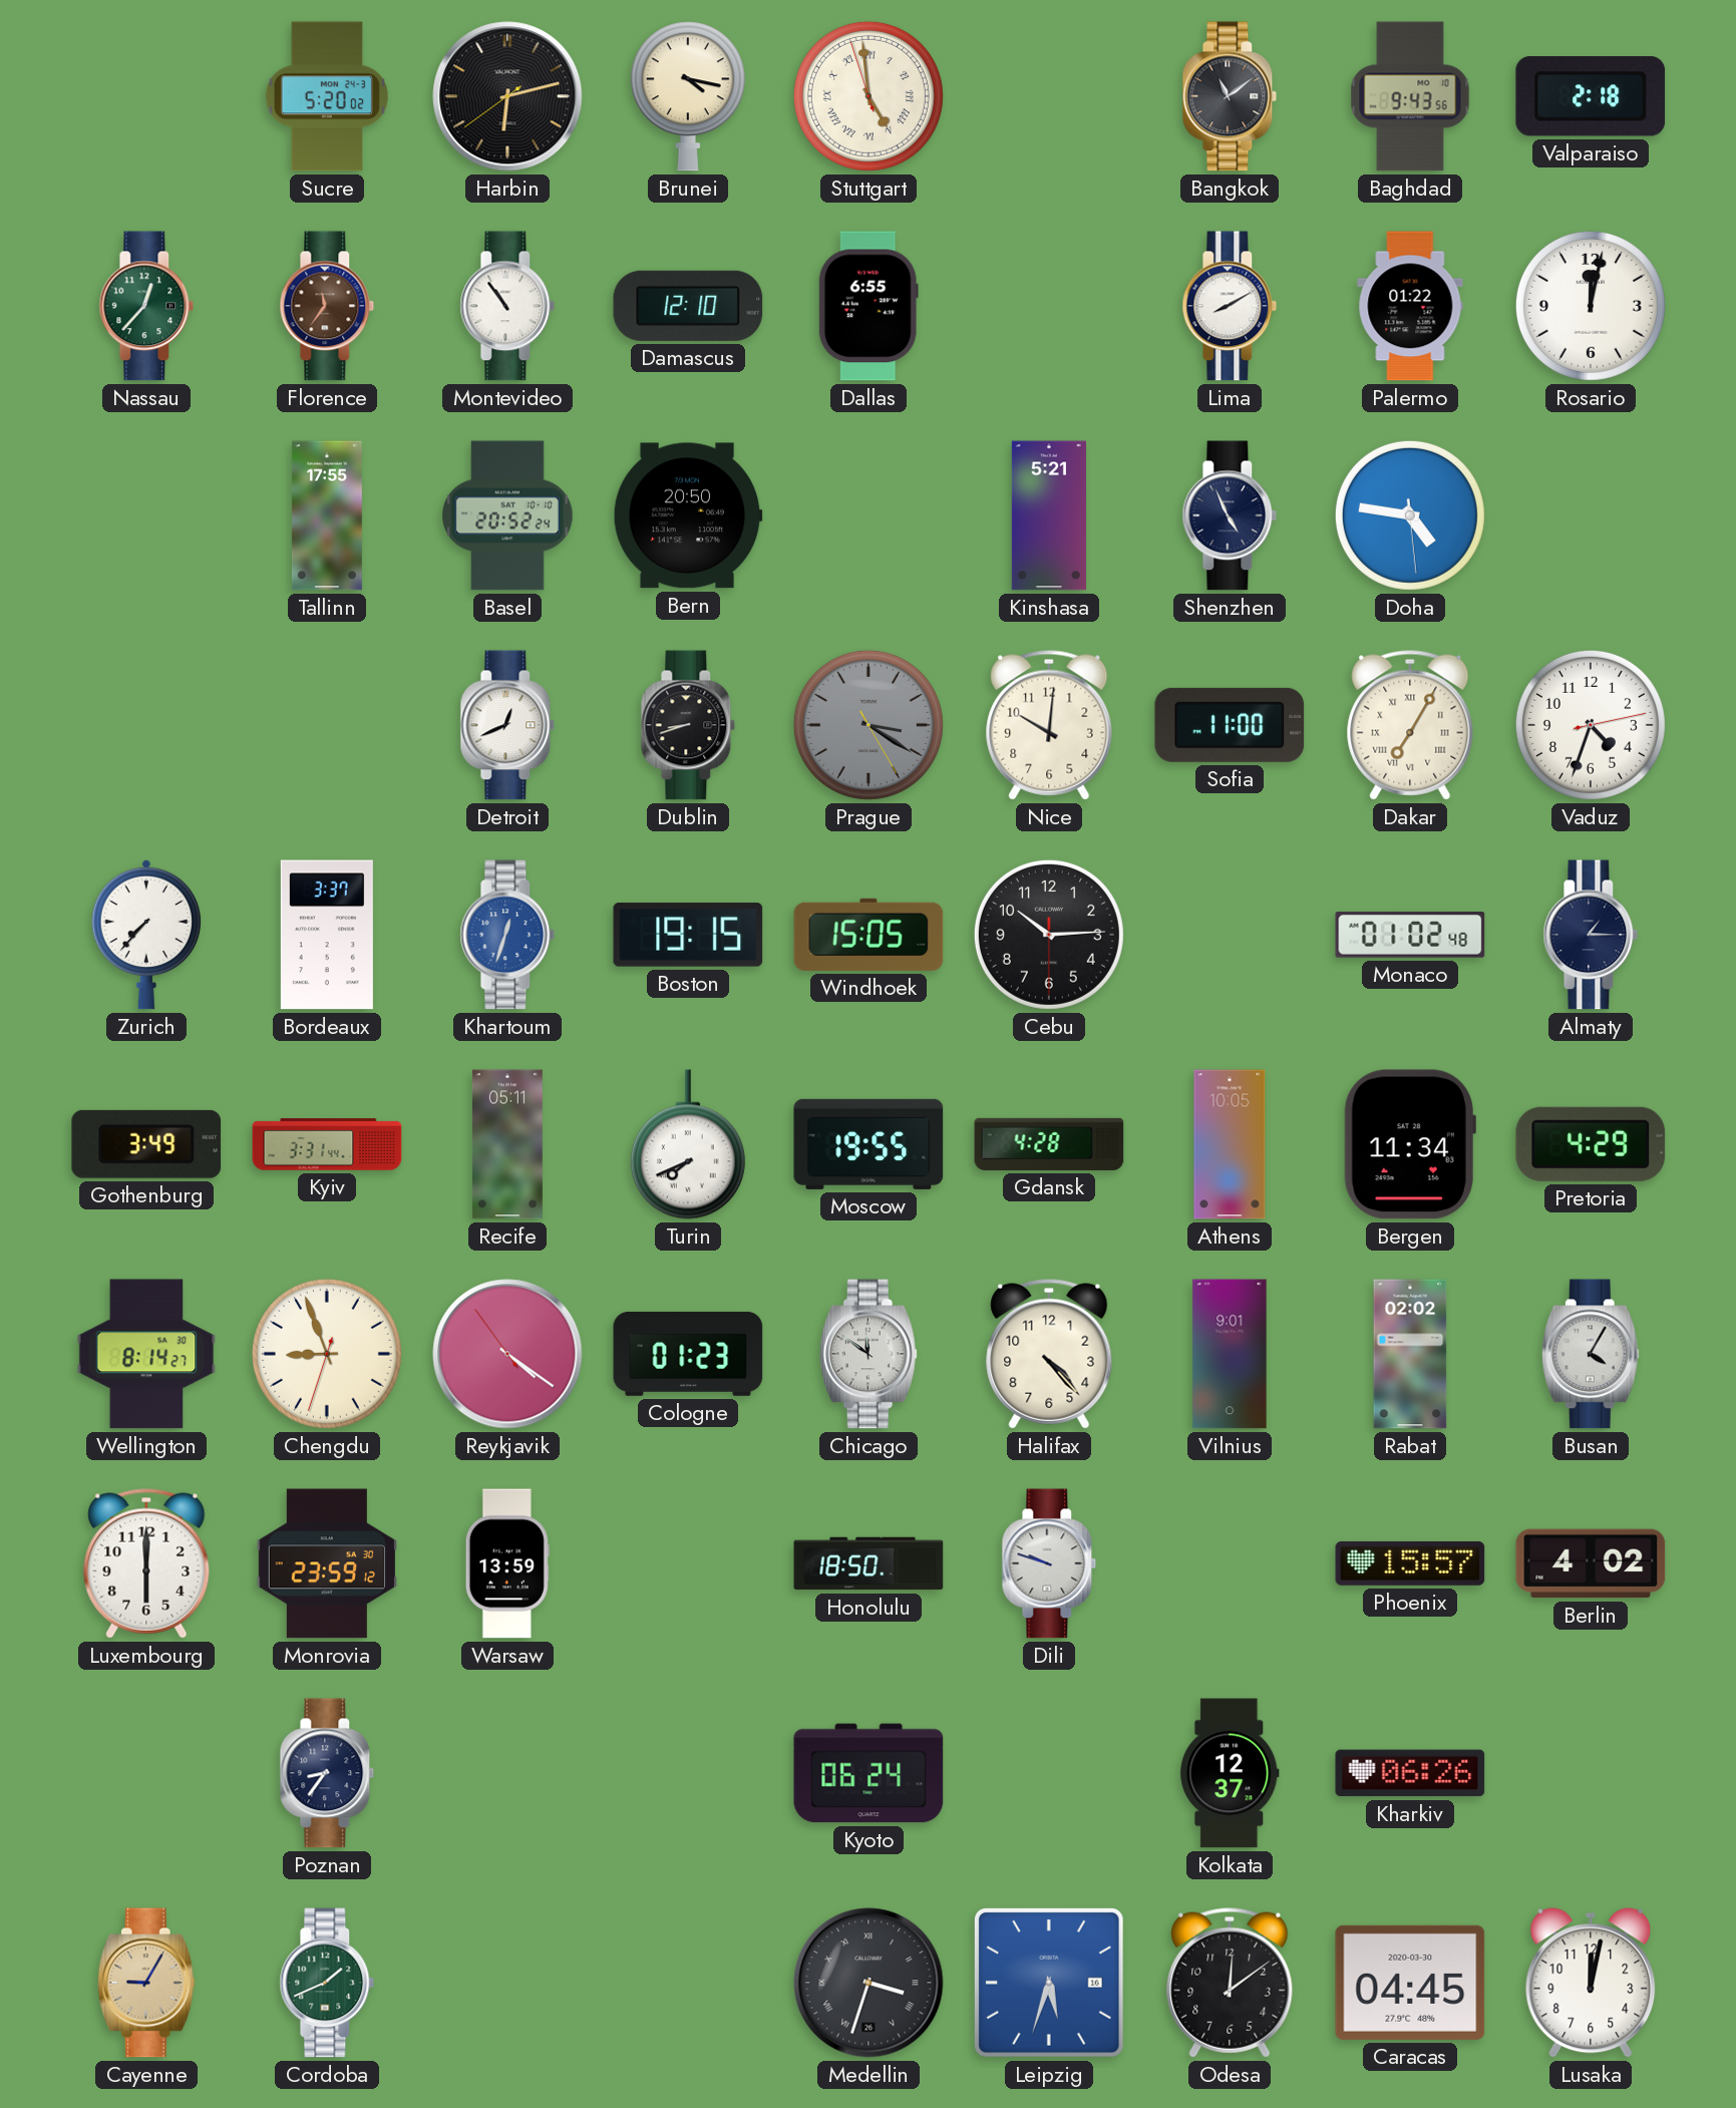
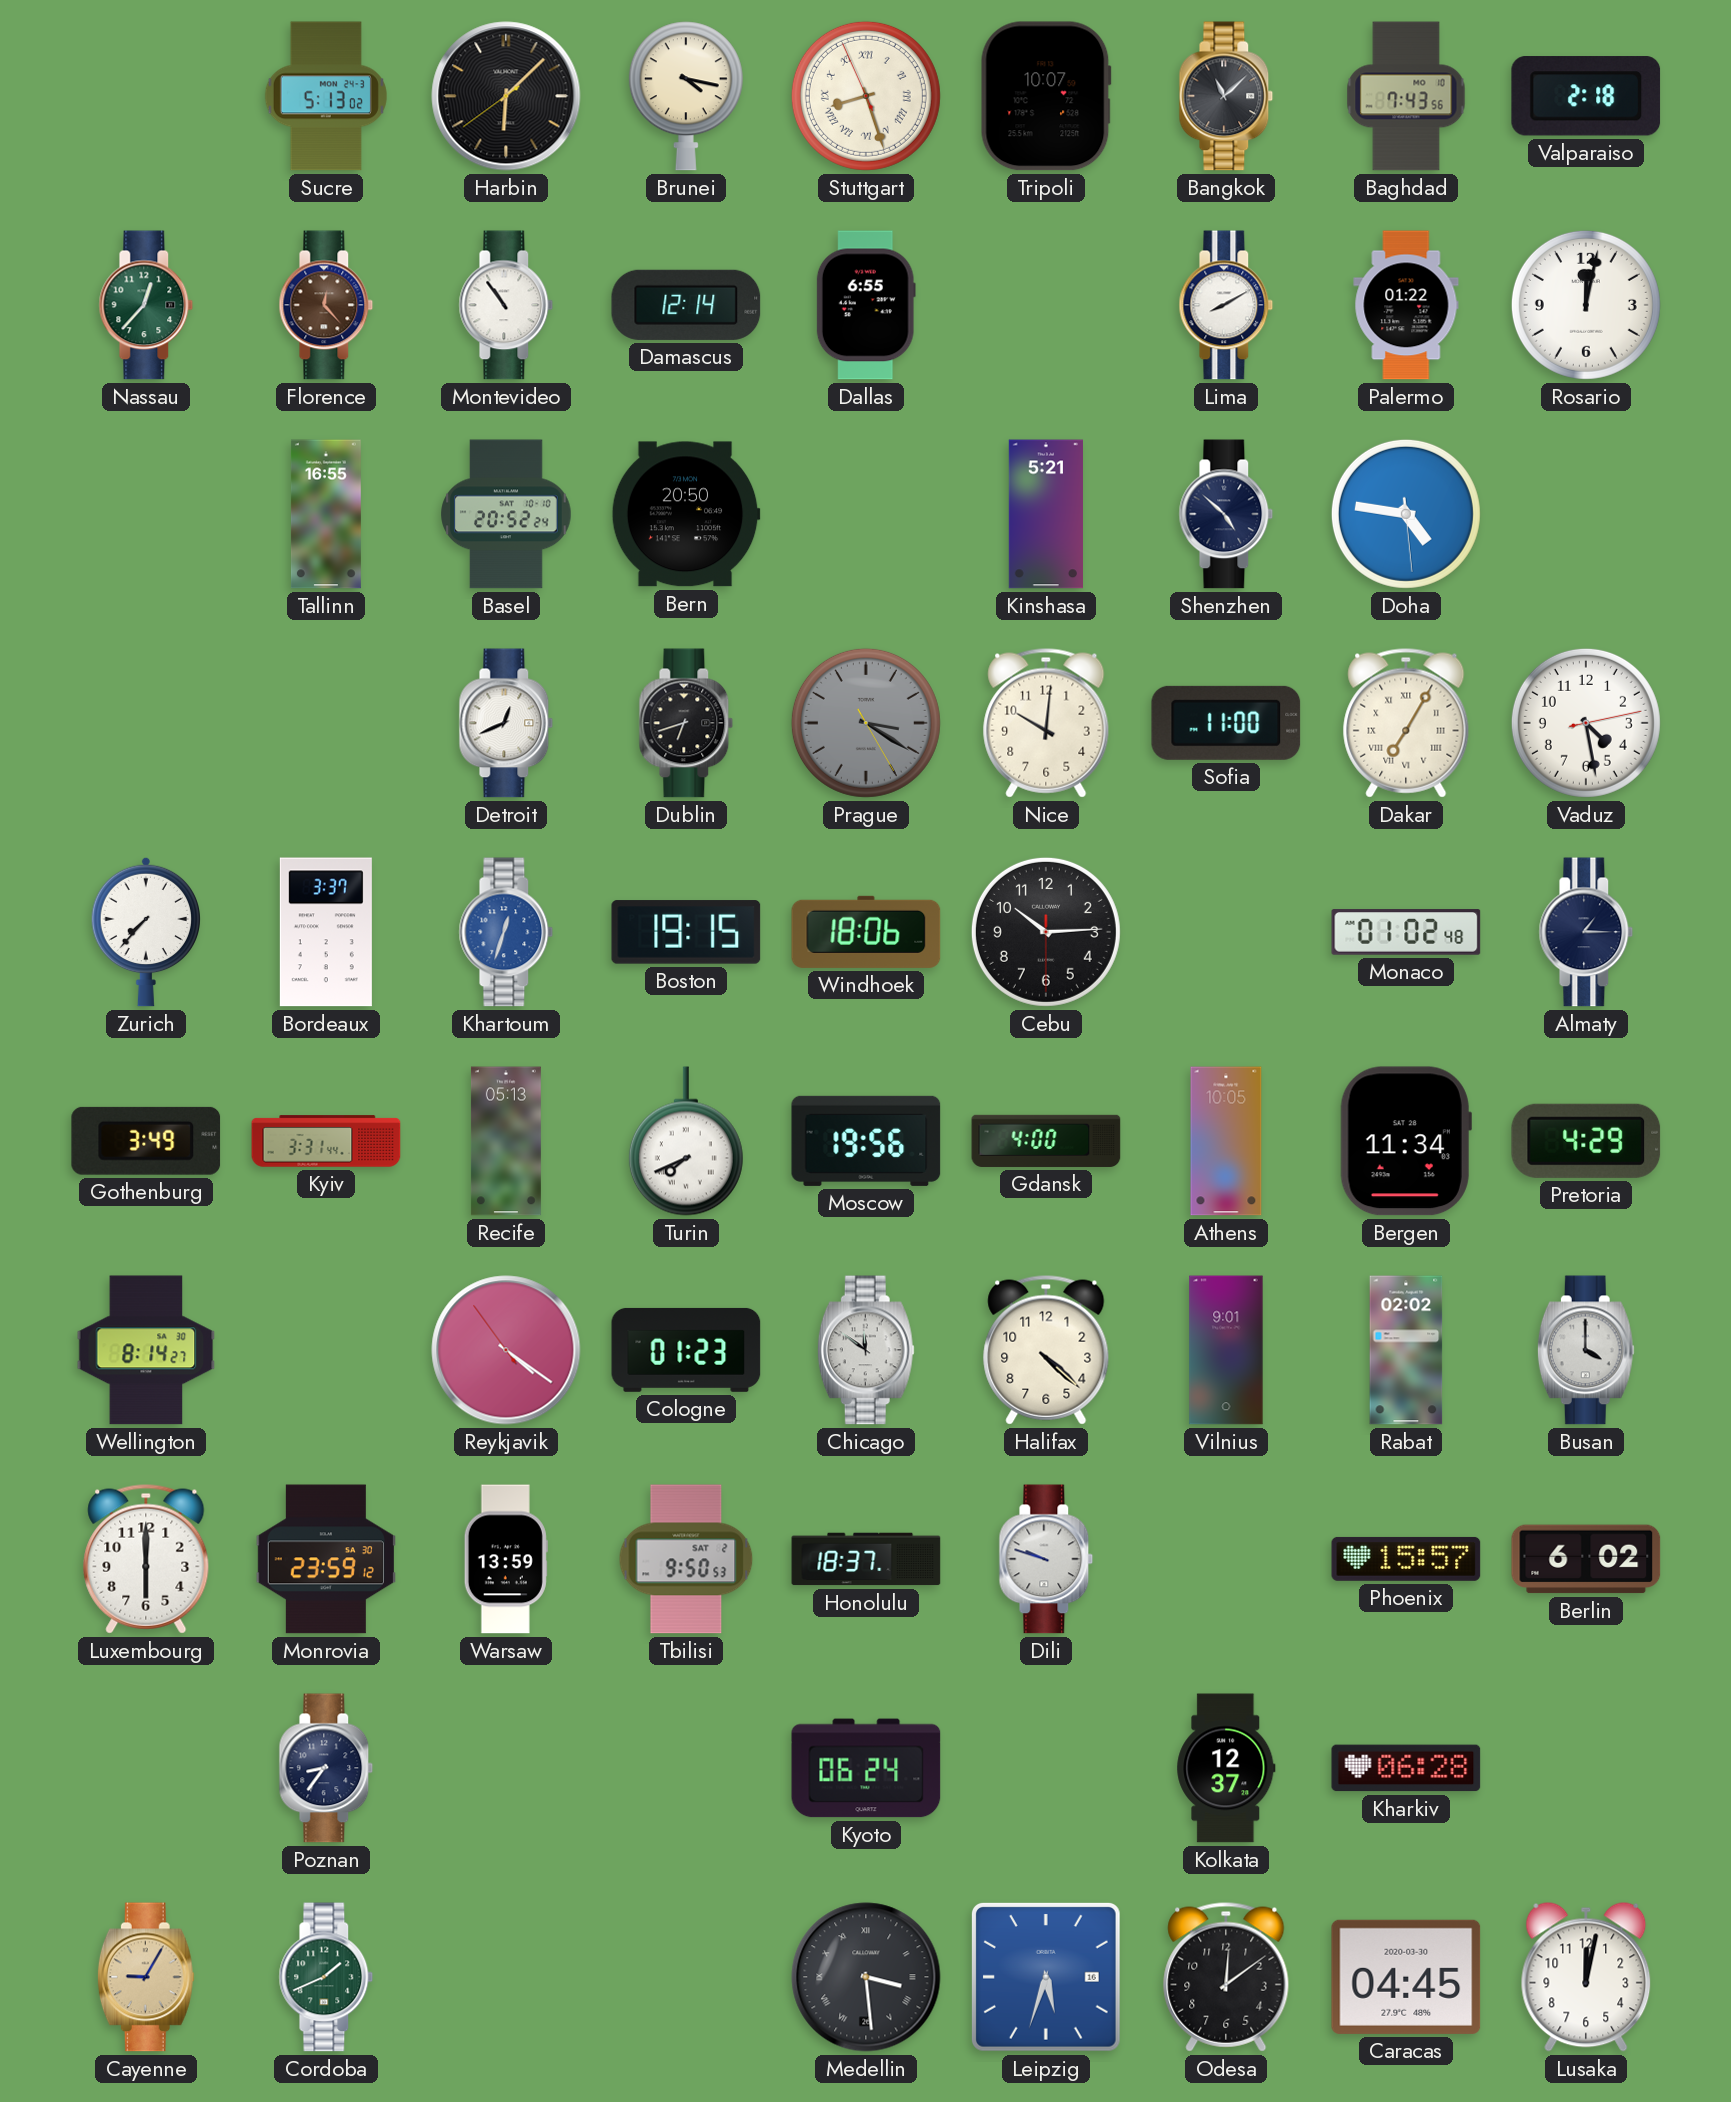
Sucre: 5:20 -> 5:13 (326, 96)
Harbin: 6:12 -> 6:07 (506, 96)
Stuttgart: 4:58 -> 8:26 (866, 96)
Tripoli: none -> 10:07 (1046, 96)
Bangkok: 11:09 -> 11:08 (1226, 96)
Baghdad: 9:43 -> 7:43 (1406, 96)
Florence: 11:36 -> 12:23 (326, 305)
Damascus: 12:10 -> 12:14 (686, 305)
Tallinn: 17:55 -> 16:55 (326, 514)
Shenzhen: 4:56 -> 4:52 (1226, 514)
Dublin: 8:42 -> 6:42 (686, 723)
Vaduz: 4:33 -> 4:28 (1586, 723)
Windhoek: 15:05 -> 18:06 (866, 932)
Recife: 05:11 -> 05:13 (506, 1141)
Moscow: 19:55 -> 19:56 (866, 1141)
Gdansk: 4:28 -> 4:00 (1046, 1141)
Chengdu: 8:56 -> none (327, 1354)
Halifax: 4:23 -> 4:22 (1046, 1350)
Busan: 4:05 -> 4:00 (1586, 1350)
Tbilisi: none -> 9:50 (686, 1559)
Honolulu: 18:50 -> 18:37 (866, 1559)
Berlin: 4:02 -> 6:02 (1586, 1559)
Kharkiv: 06:26 -> 06:28 (1406, 1768)
Medellin: 3:33 -> 3:29 (866, 1977)
